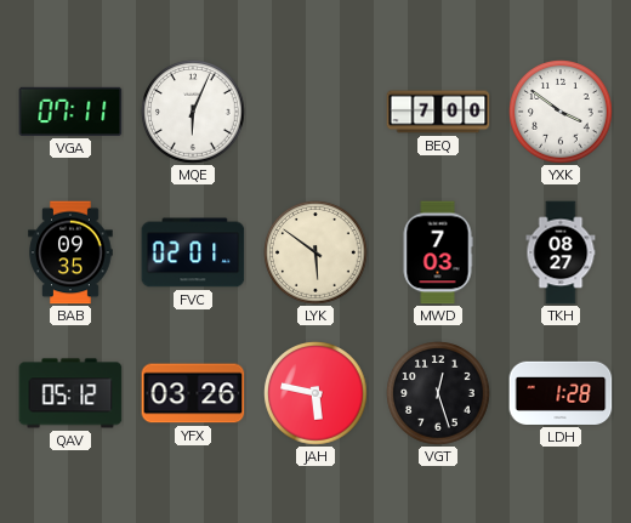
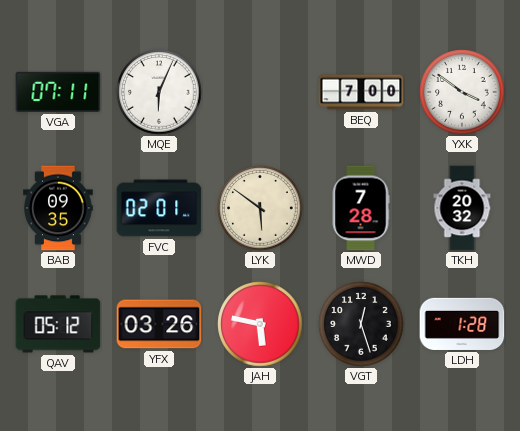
MWD: 7:03 -> 7:28 (361, 208)
TKH: 08:27 -> 20:32 (462, 208)
